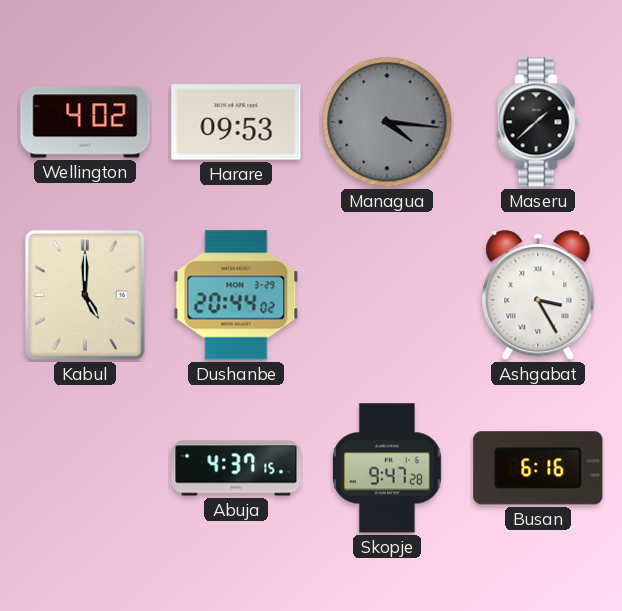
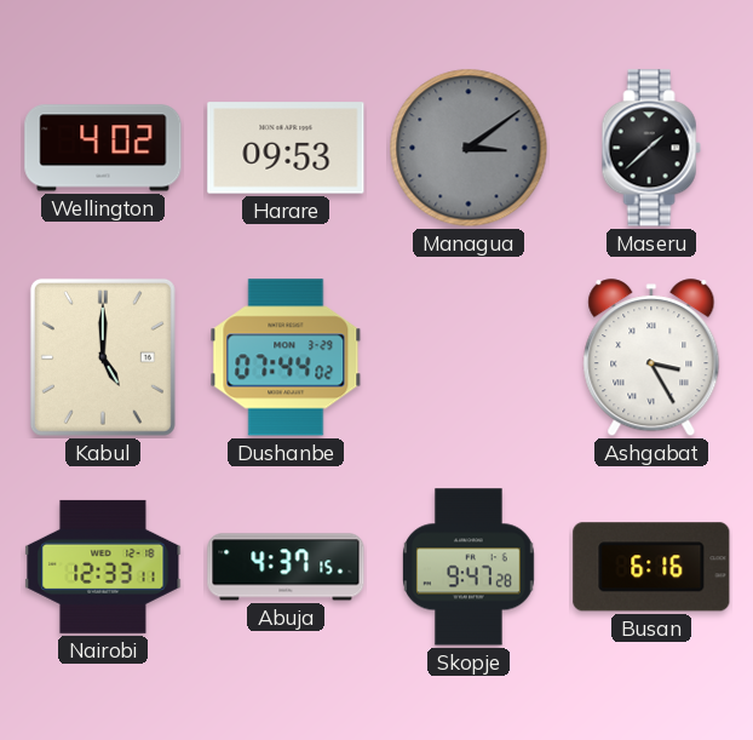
Managua: 4:16 -> 3:09 (469, 148)
Dushanbe: 20:44 -> 07:44 (286, 357)
Nairobi: none -> 12:33 (103, 567)
